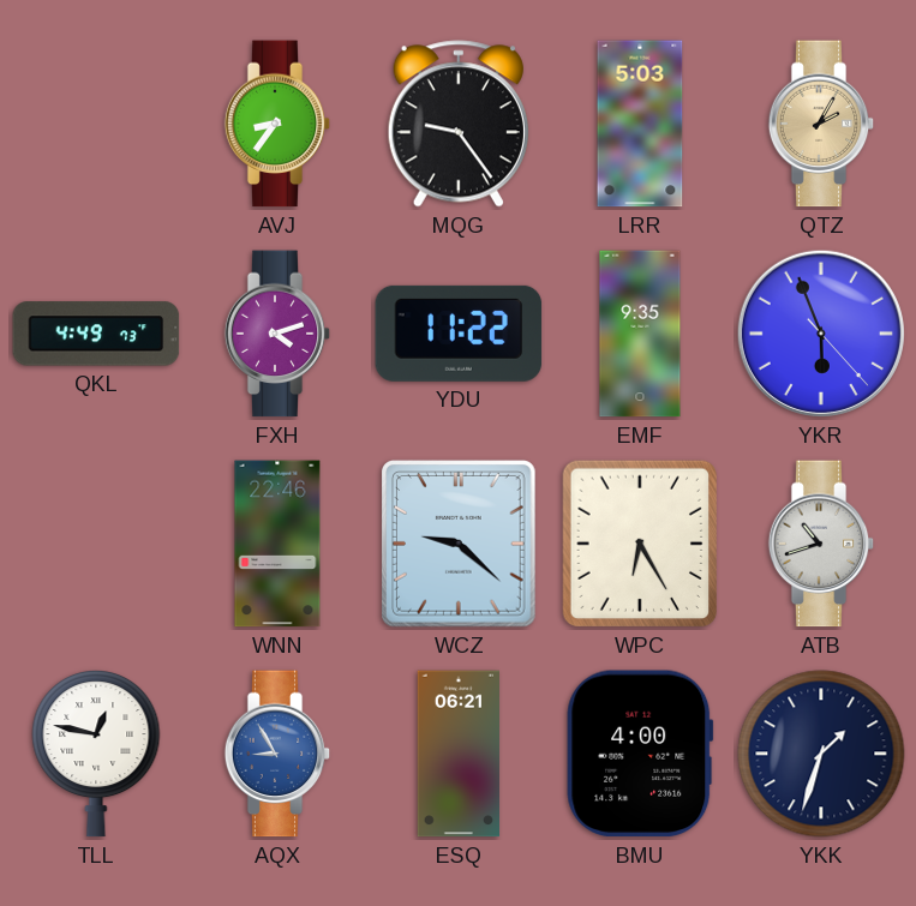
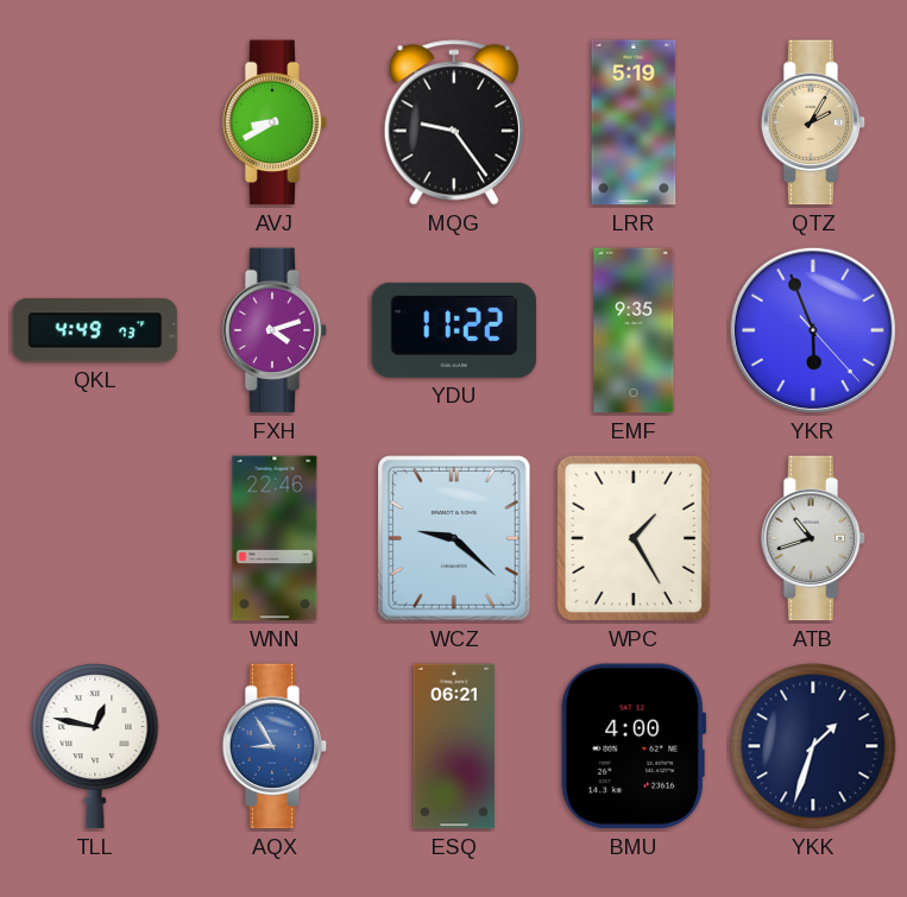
AVJ: 8:36 -> 8:40 (275, 122)
LRR: 5:03 -> 5:19 (634, 122)
WPC: 6:25 -> 1:25 (632, 538)
